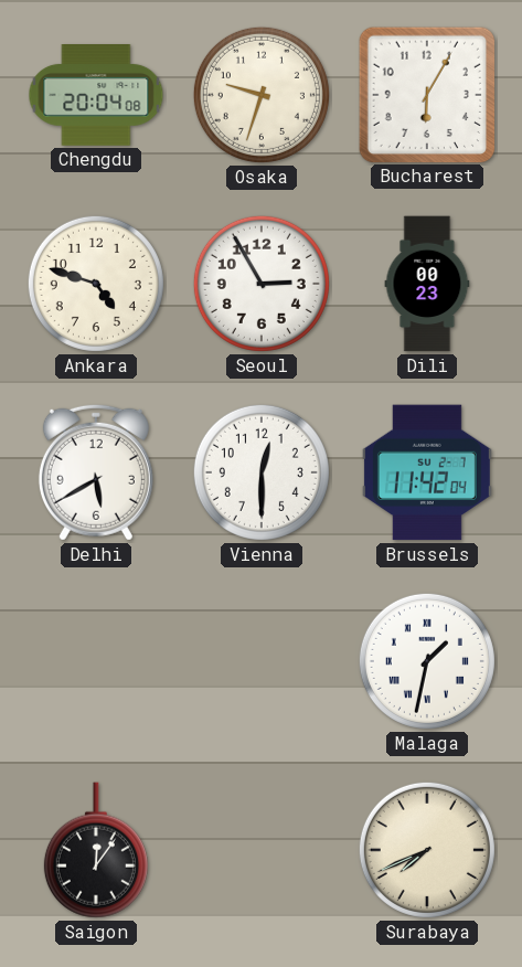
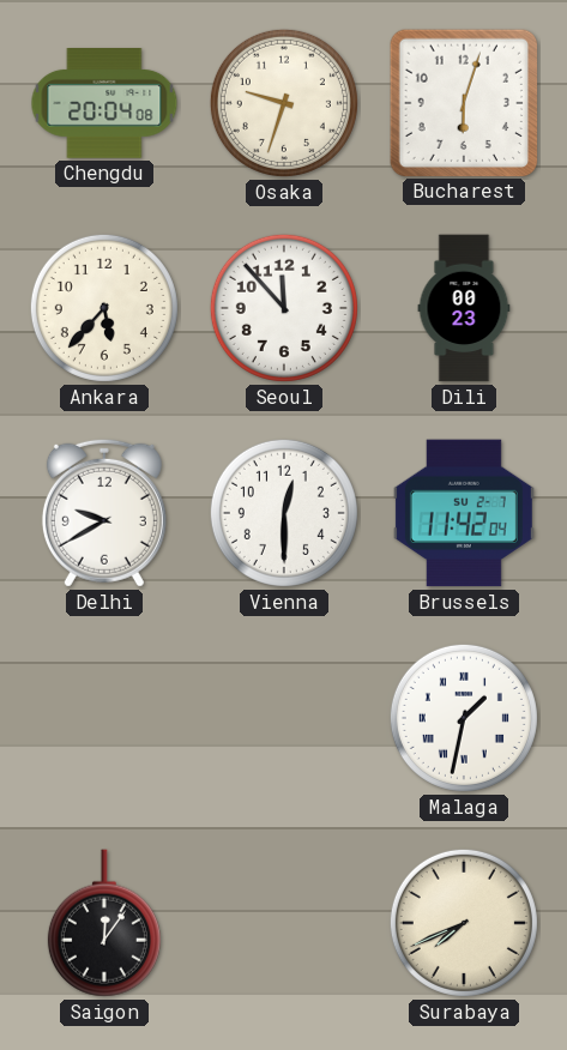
Bucharest: 6:05 -> 6:03 (463, 102)
Ankara: 4:48 -> 5:37 (104, 308)
Seoul: 2:55 -> 11:53 (284, 308)
Delhi: 5:40 -> 9:40 (104, 513)
